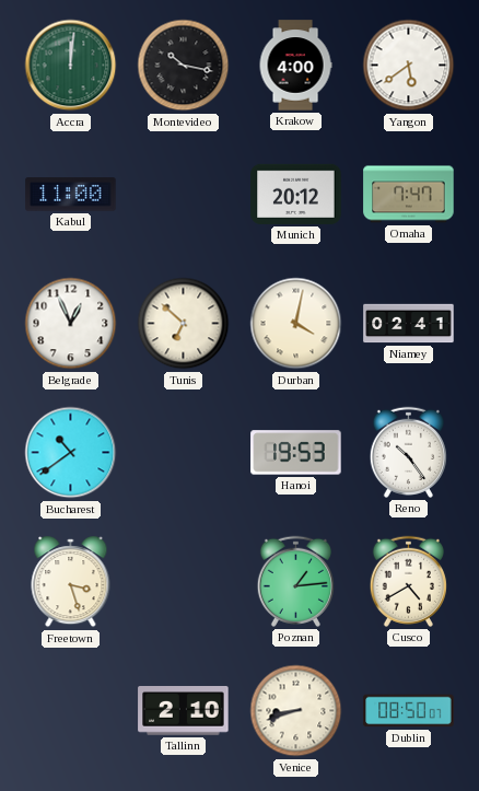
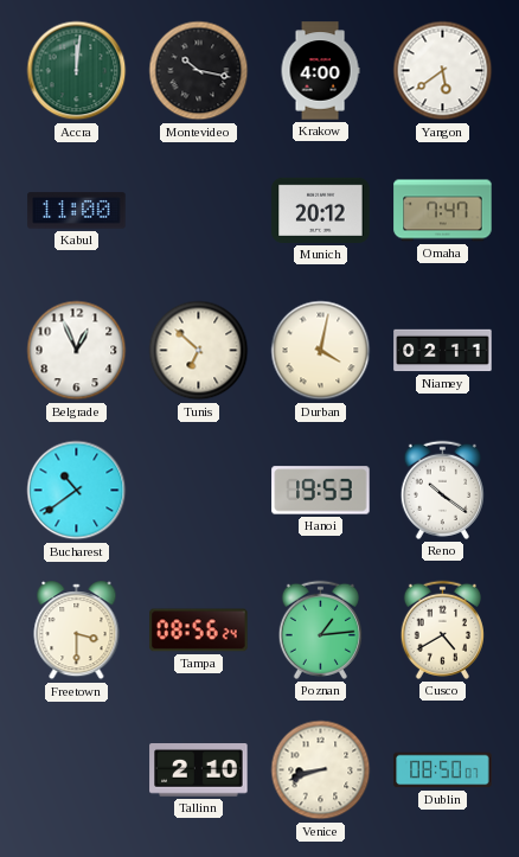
Niamey: 02:41 -> 02:11 (443, 351)
Reno: 10:24 -> 10:21 (442, 490)
Freetown: 3:27 -> 3:30 (77, 631)
Tampa: none -> 08:56 (199, 631)
